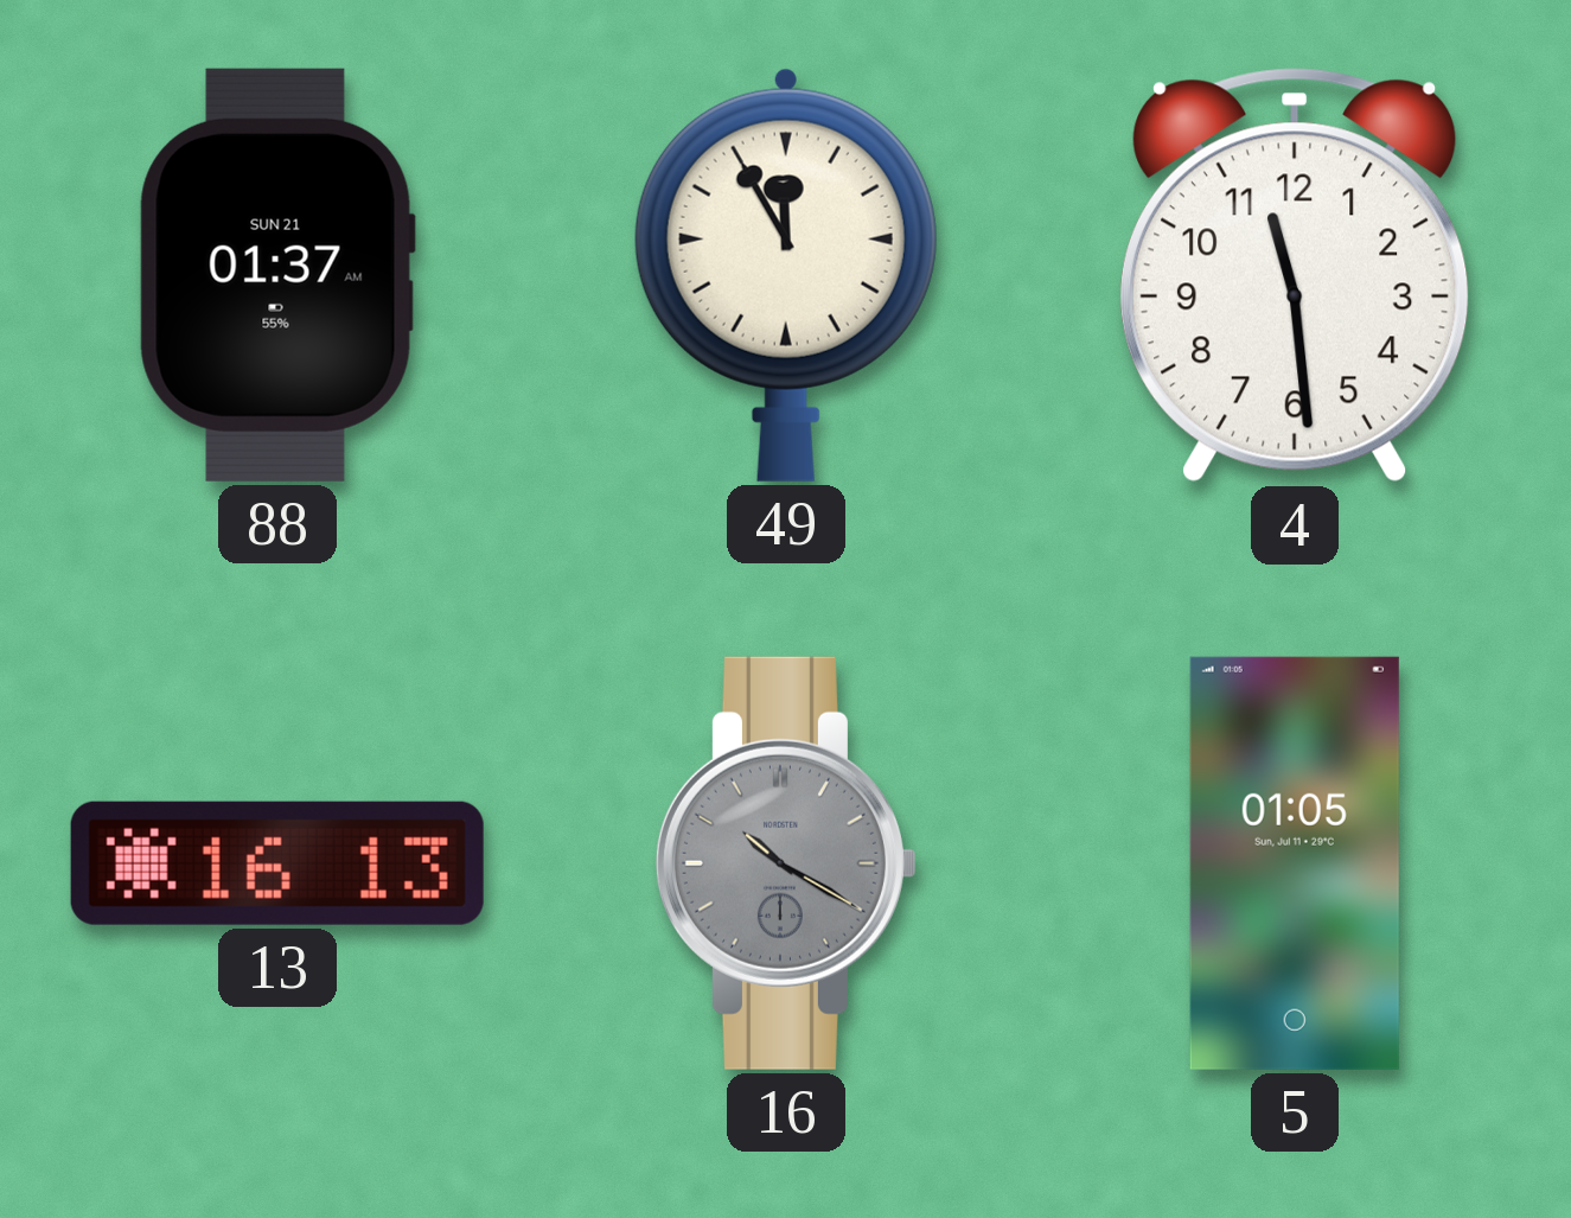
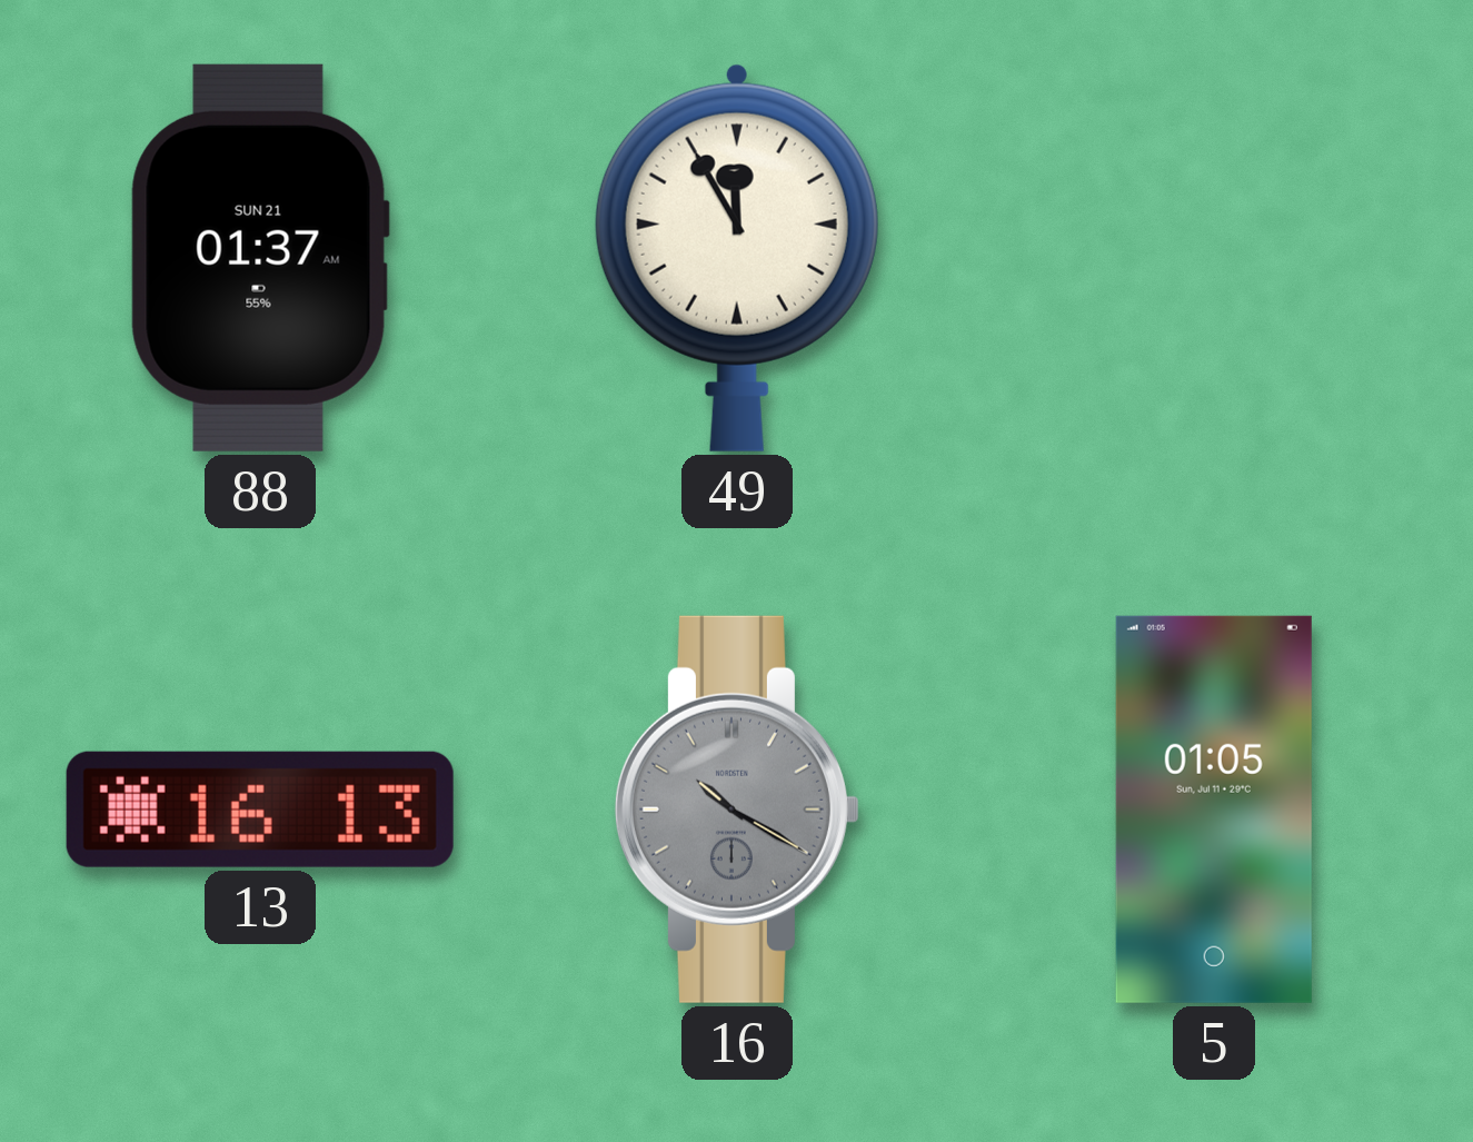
4: 11:29 -> none (1296, 275)
